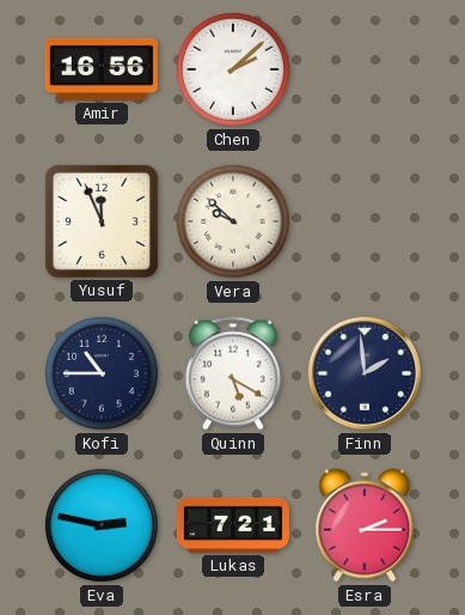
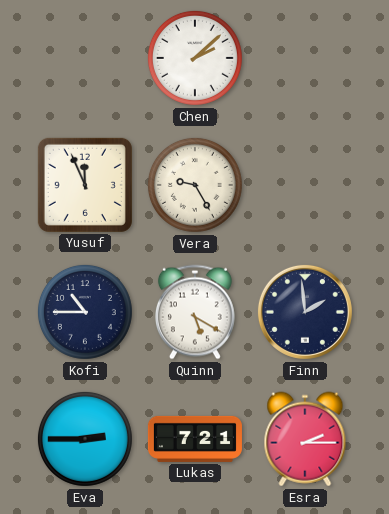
Amir: 16:56 -> none (102, 69)
Vera: 9:52 -> 9:25 (195, 185)
Eva: 2:47 -> 2:45 (85, 439)
